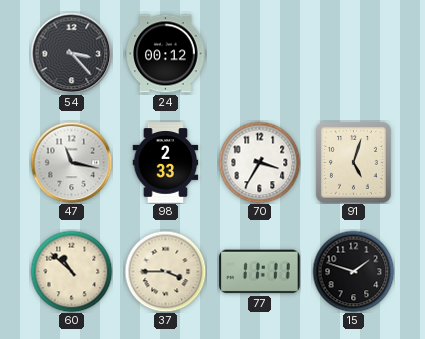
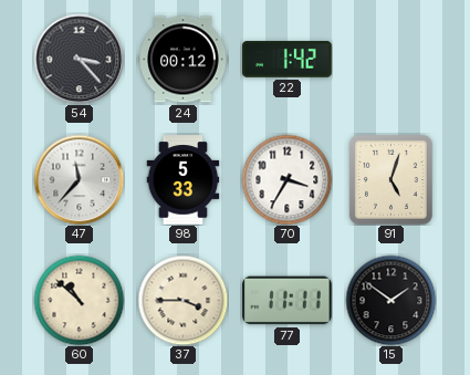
22: none -> 1:42 (288, 60)
47: 11:17 -> 11:37 (79, 179)
98: 2:33 -> 5:33 (184, 180)
15: 1:48 -> 1:51 (390, 300)
